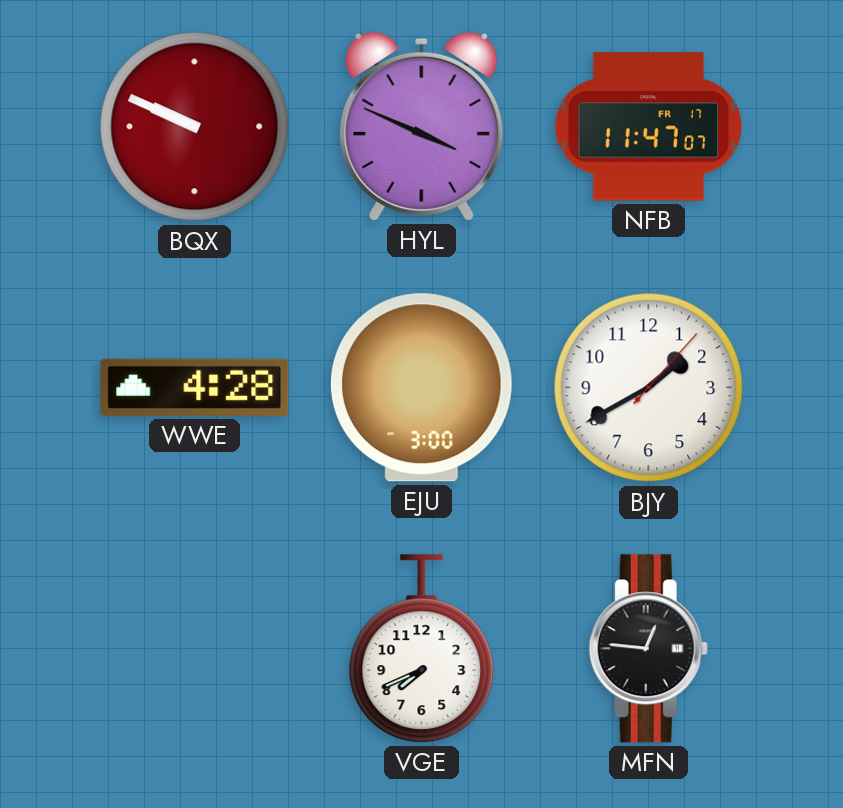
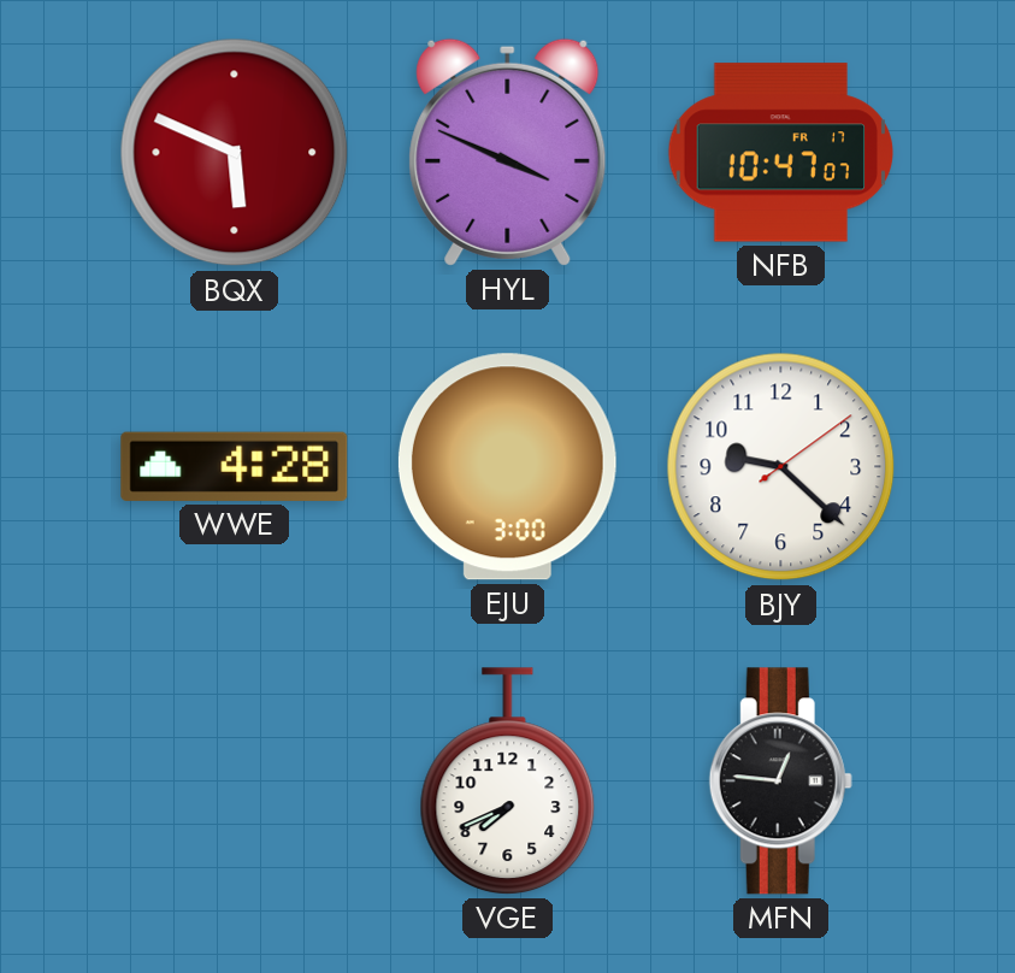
BQX: 9:49 -> 5:49 (235, 153)
NFB: 11:47 -> 10:47 (781, 153)
BJY: 1:40 -> 9:22 (781, 467)
